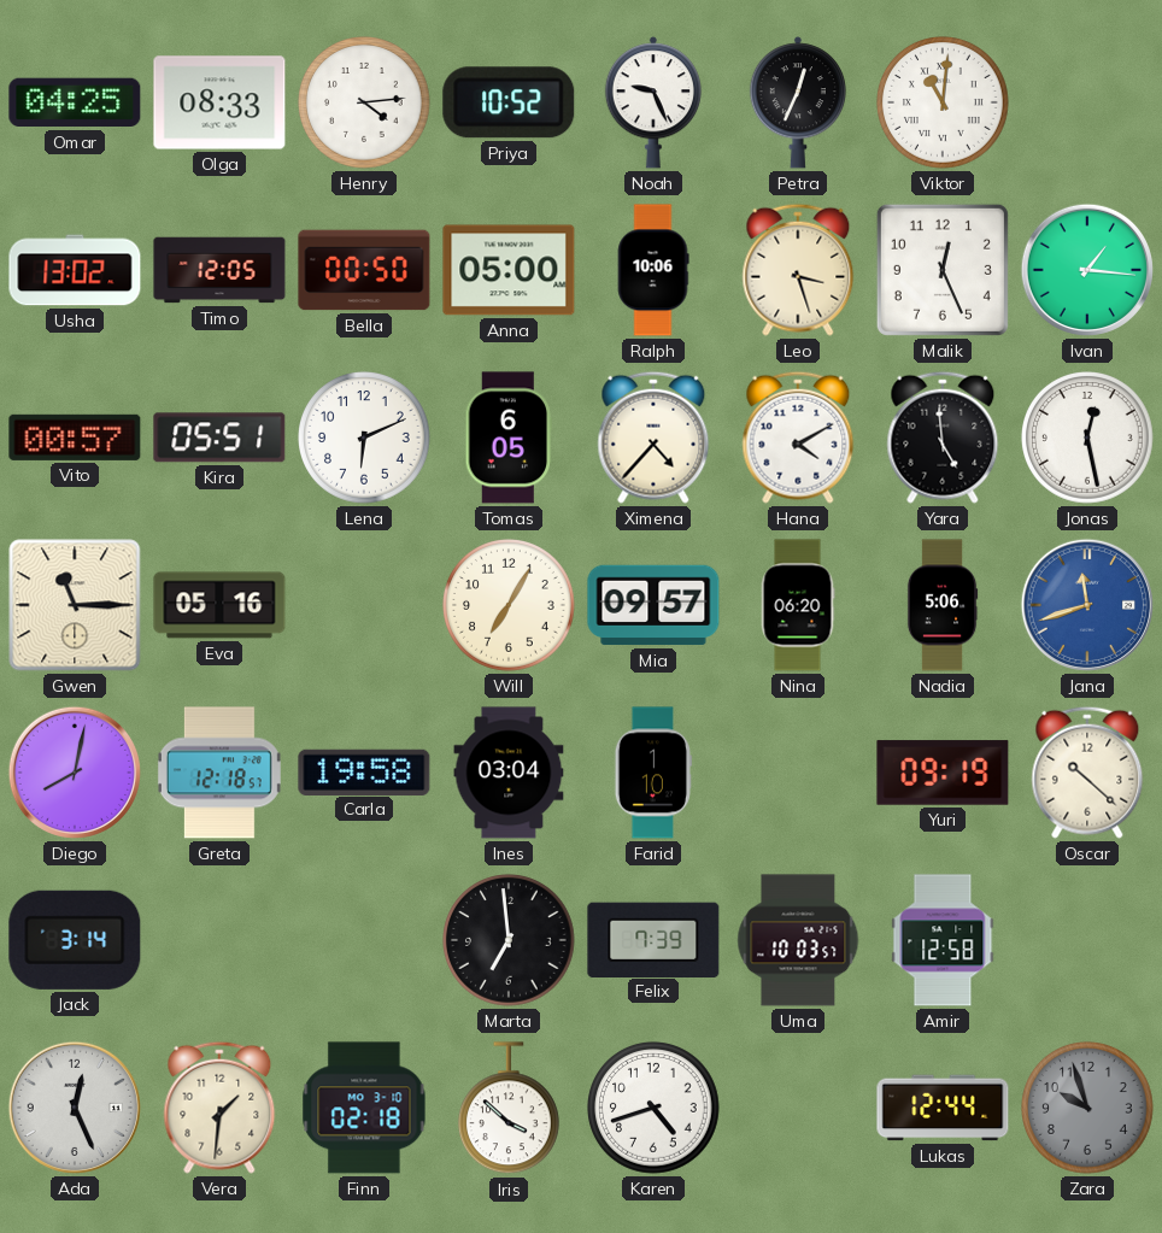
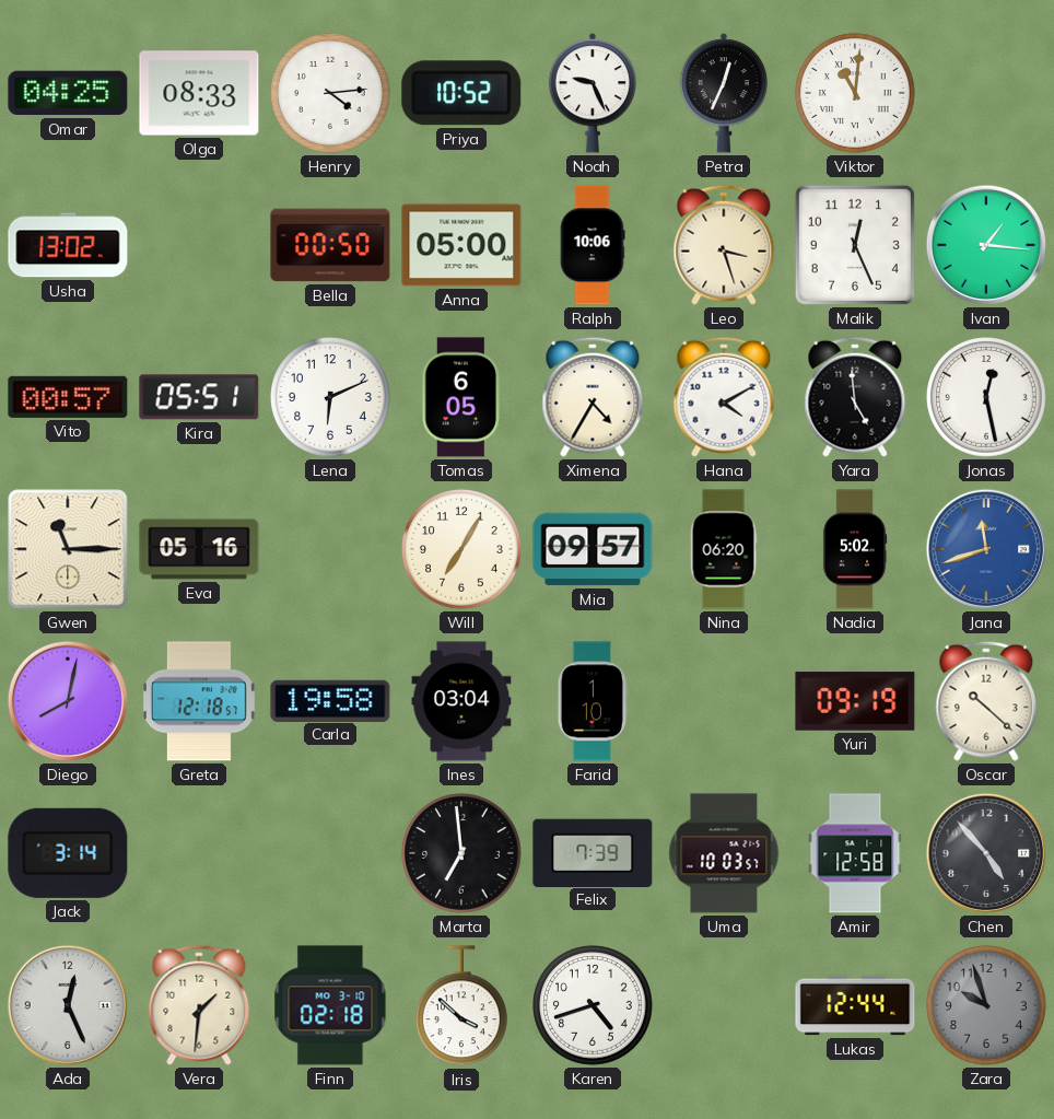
Timo: 12:05 -> none (219, 270)
Ximena: 4:37 -> 4:35 (593, 397)
Nadia: 5:06 -> 5:02 (855, 549)
Chen: none -> 4:53 (986, 853)
